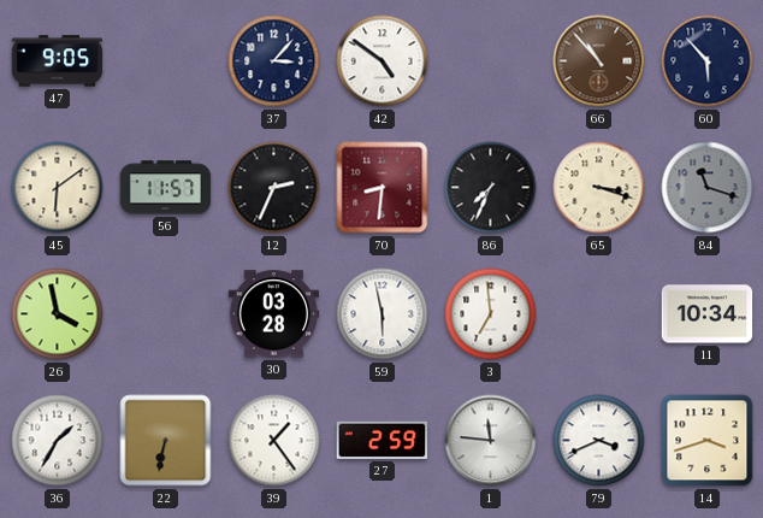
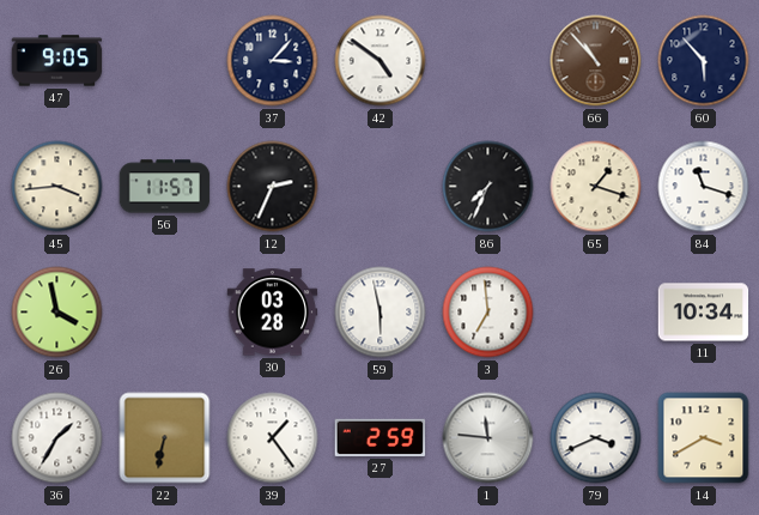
45: 6:09 -> 3:44 (57, 187)
70: 8:31 -> none (383, 188)
65: 3:18 -> 1:18 (596, 187)
84 dial: grey -> white (704, 187)
14: 3:42 -> 3:40 (704, 438)
